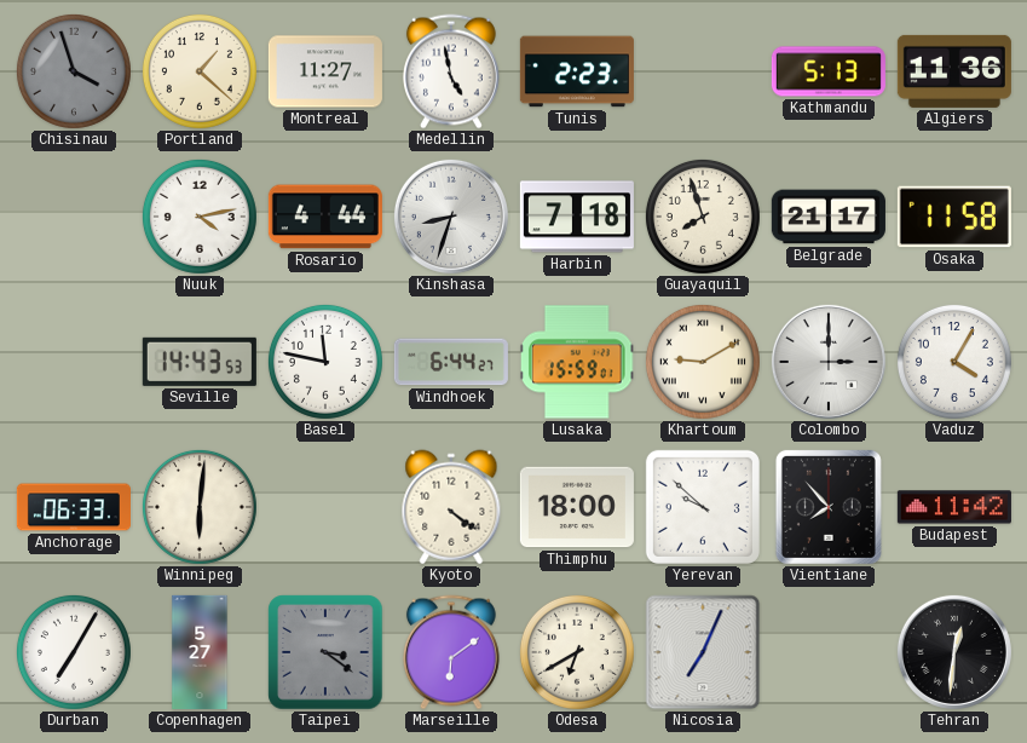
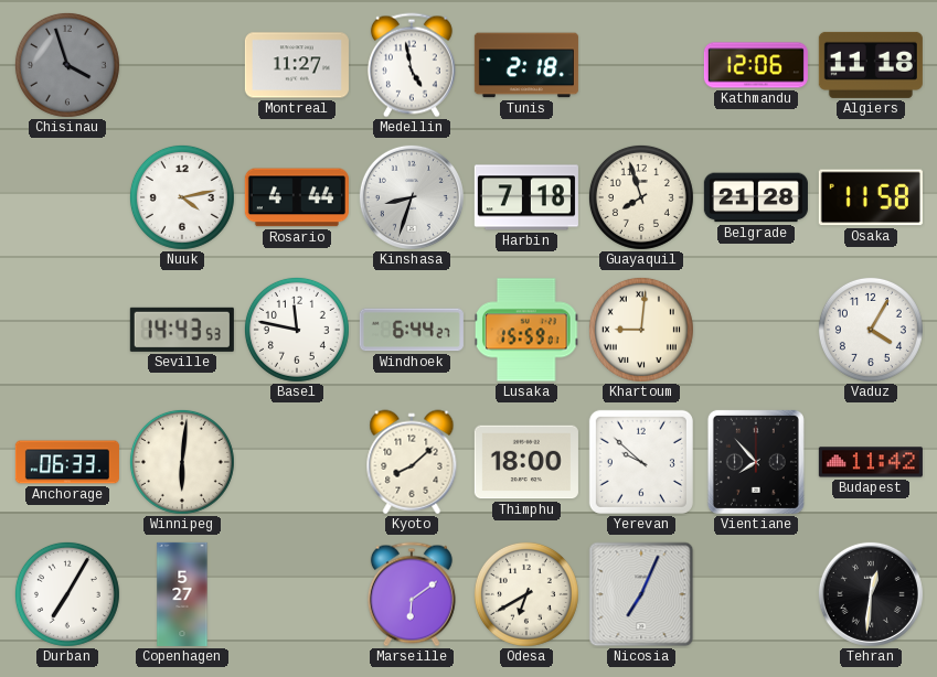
Portland: 1:22 -> none (200, 71)
Tunis: 2:23 -> 2:18 (526, 65)
Kathmandu: 5:13 -> 12:06 (756, 65)
Algiers: 11:36 -> 11:18 (871, 65)
Belgrade: 21:17 -> 21:28 (756, 197)
Khartoum: 9:10 -> 9:01 (641, 330)
Colombo: 3:00 -> none (829, 362)
Kyoto: 4:21 -> 8:08 (412, 462)
Taipei: 3:21 -> none (325, 652)
